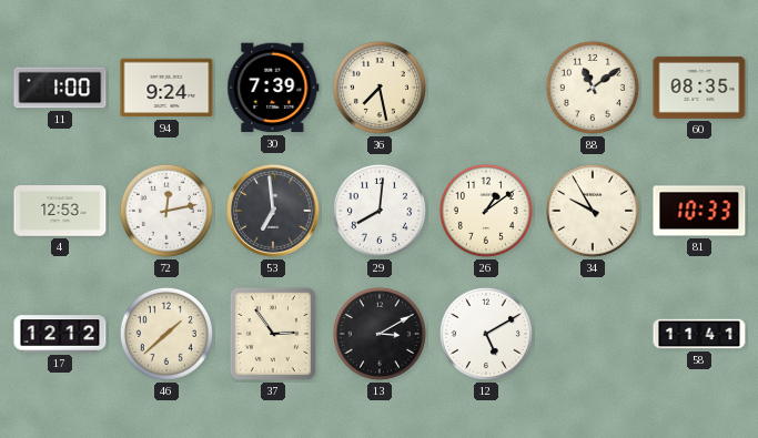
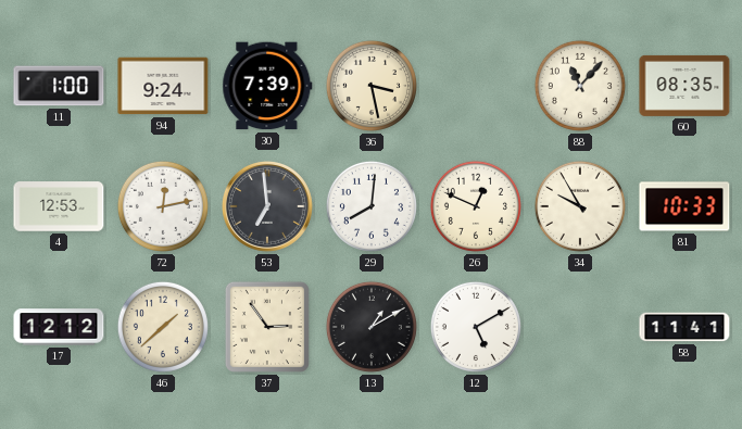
36: 7:28 -> 3:28 (372, 86)
88: 11:09 -> 11:07 (580, 86)
26: 1:09 -> 12:49 (476, 206)
13: 3:10 -> 1:10 (372, 327)
